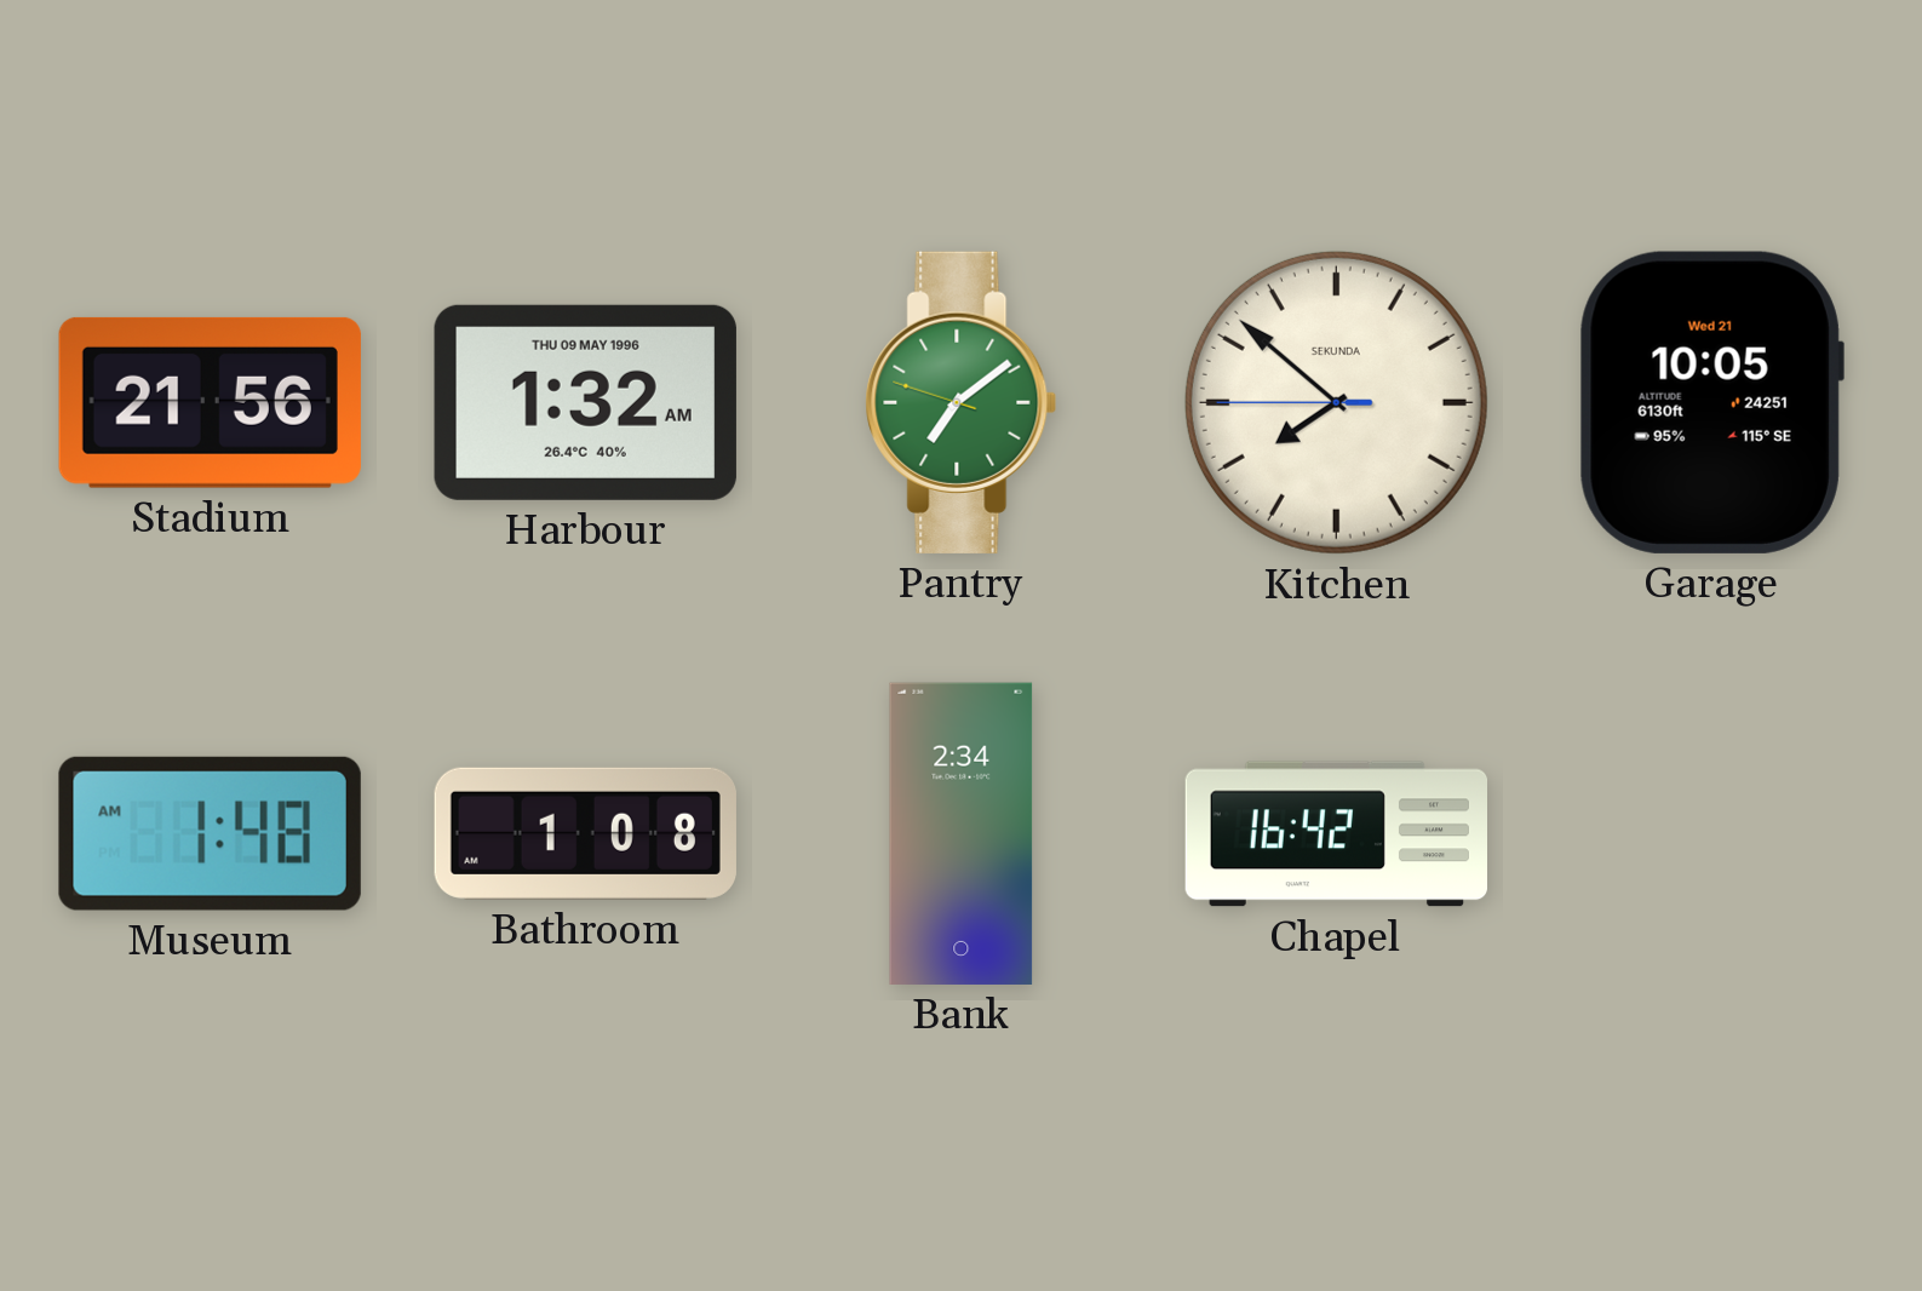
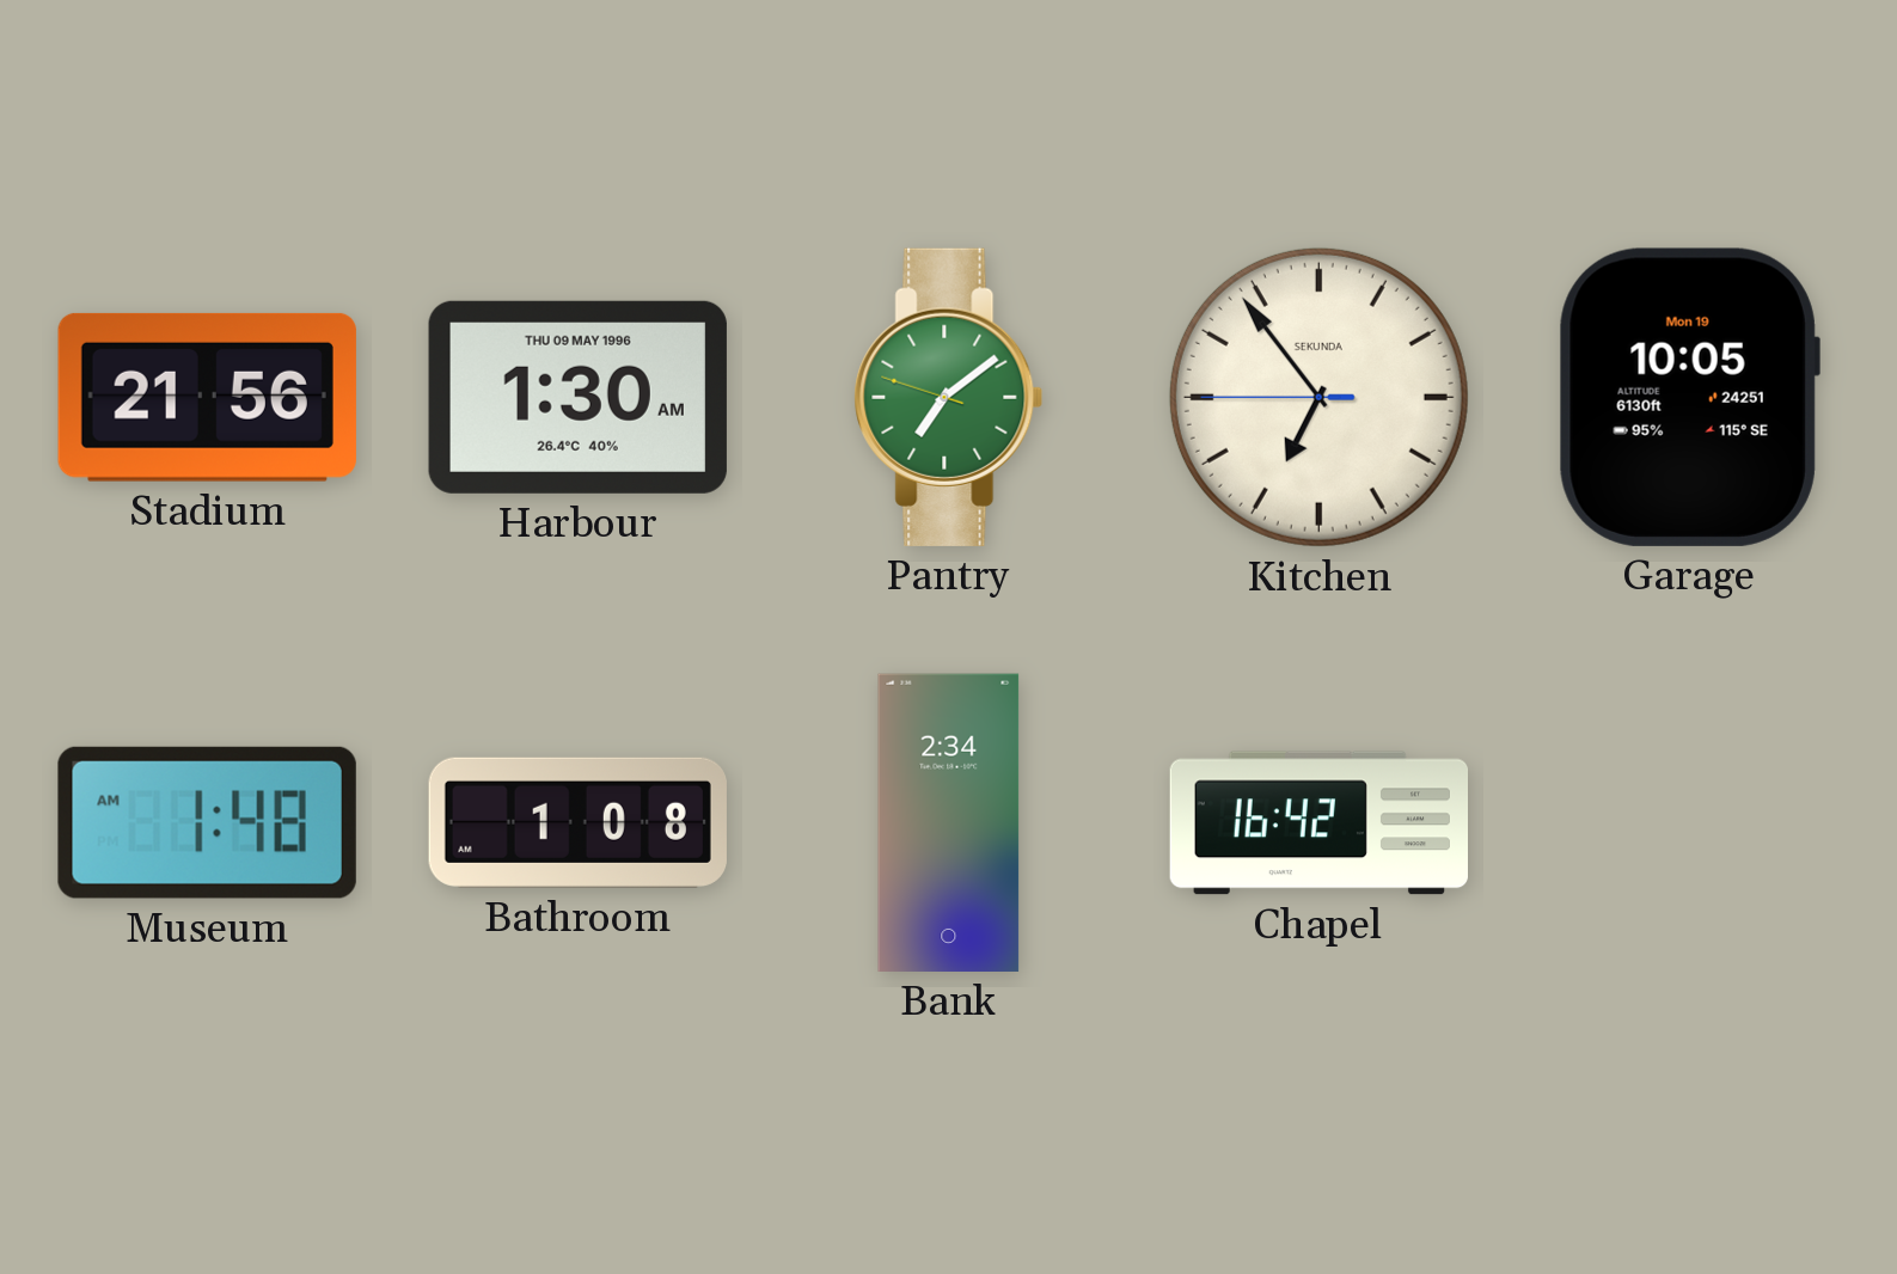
Harbour: 1:32 -> 1:30 (577, 397)
Kitchen: 7:51 -> 6:53 (1318, 397)
Garage date: Wed 21 -> Mon 19 (1689, 397)
